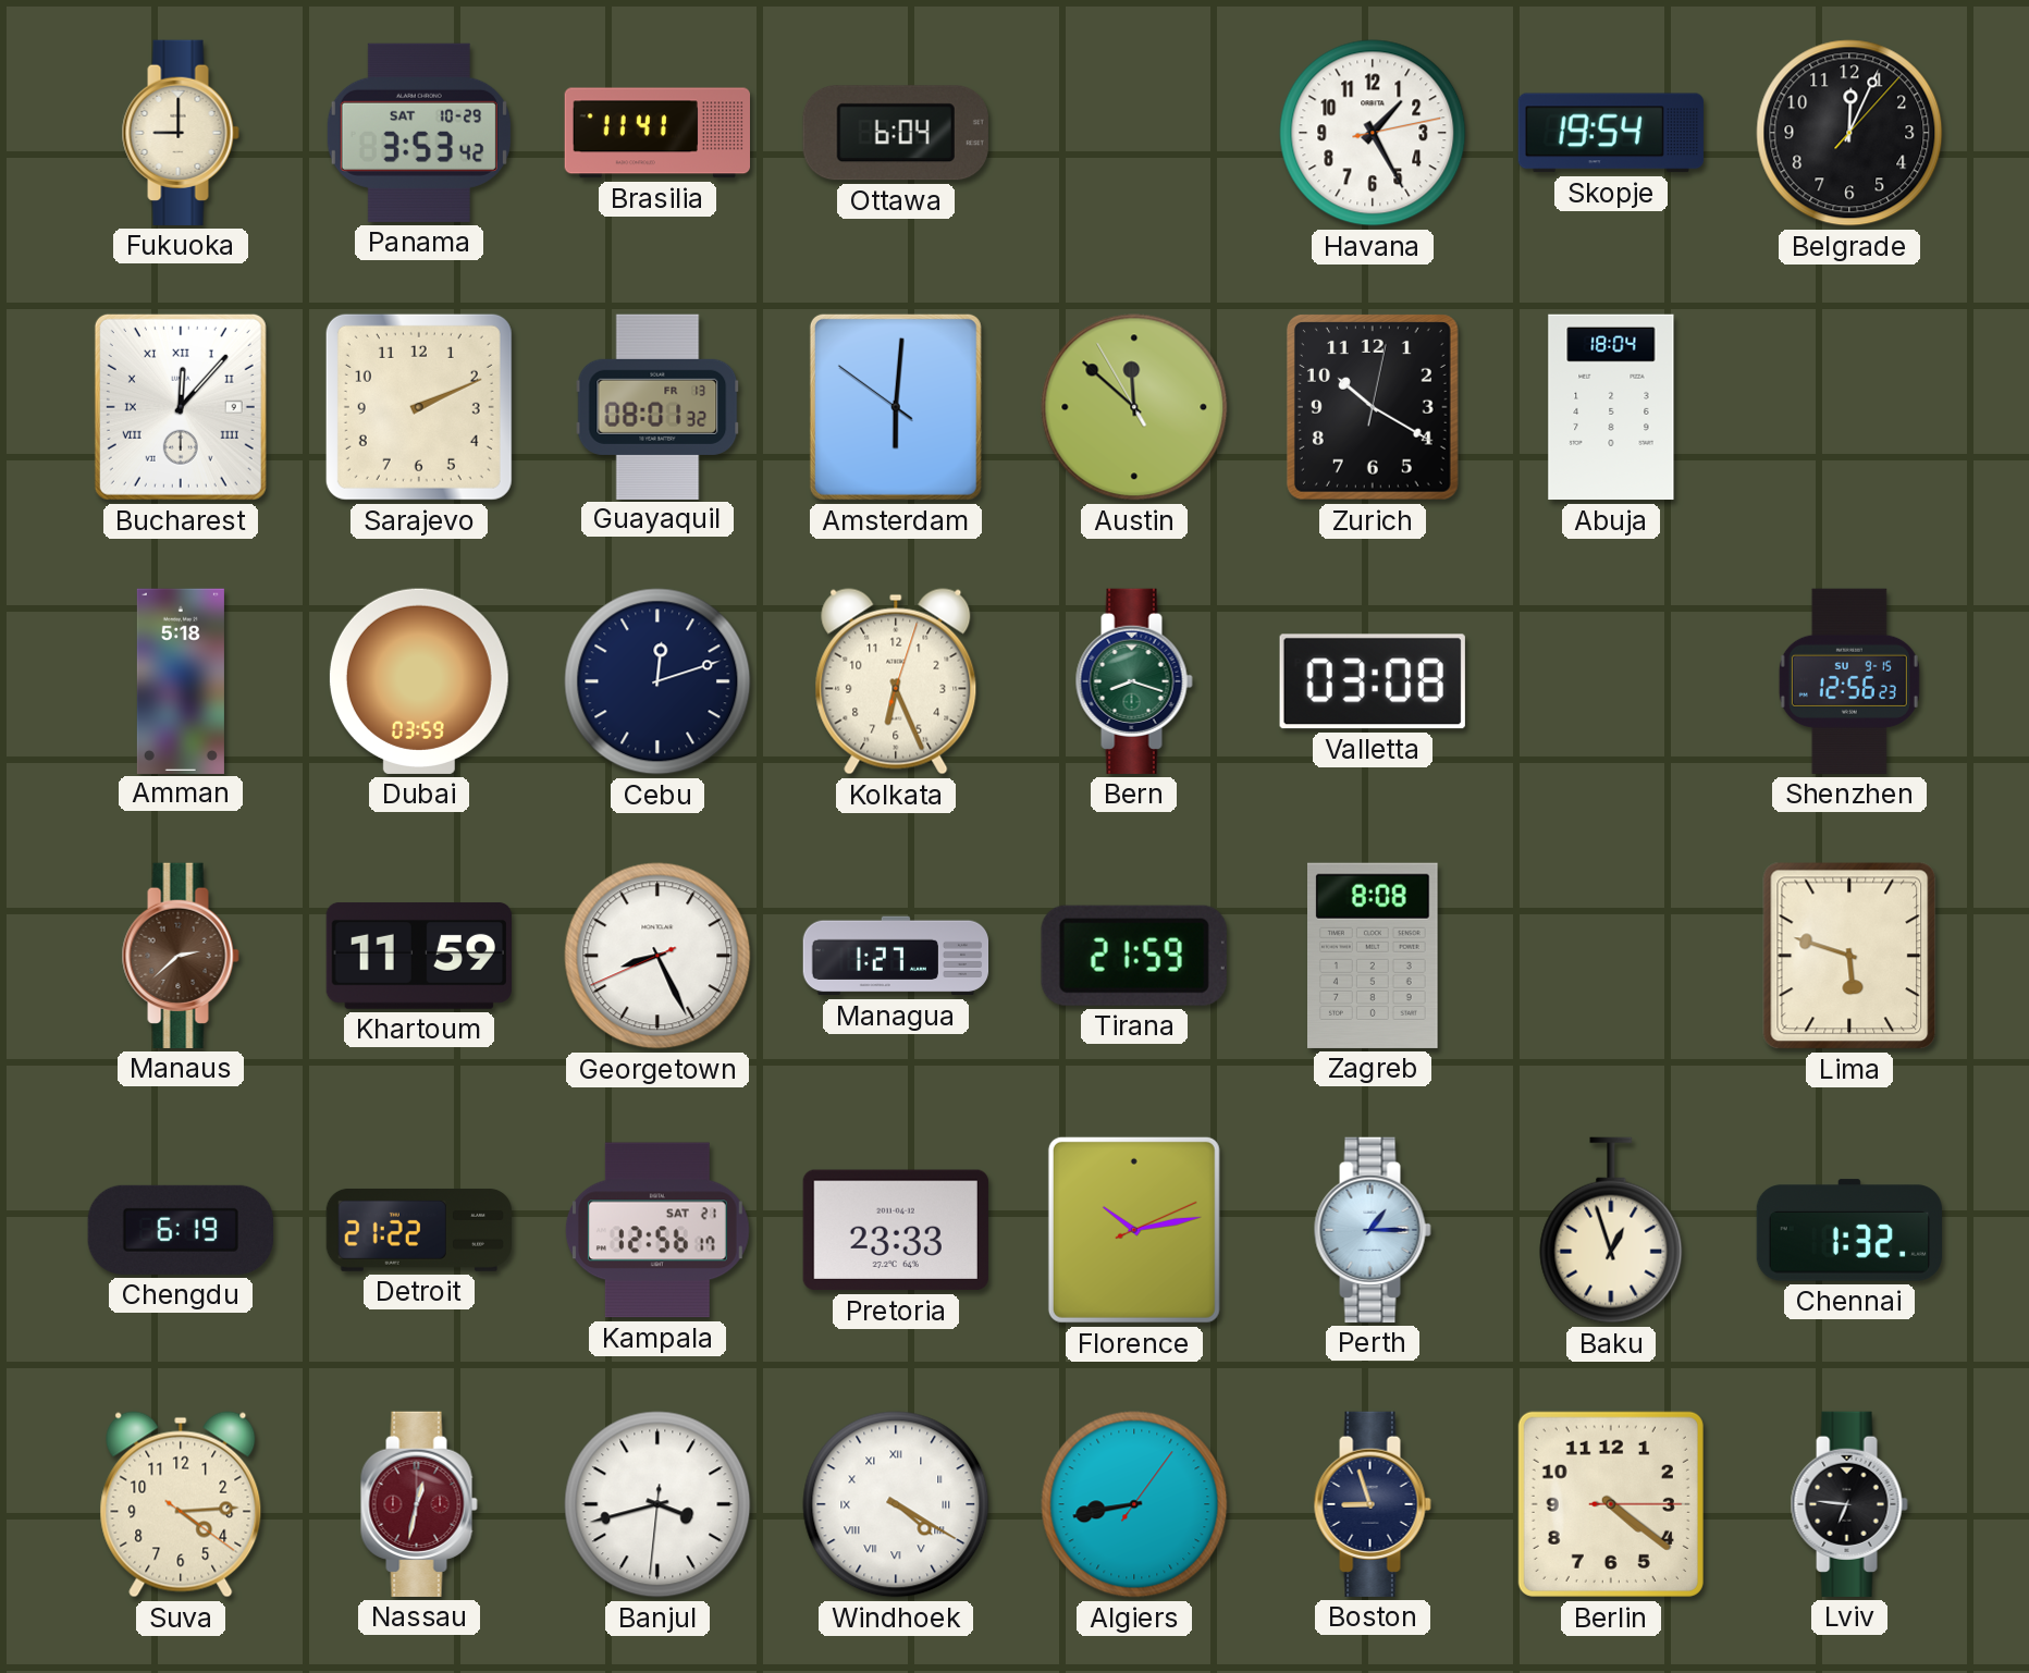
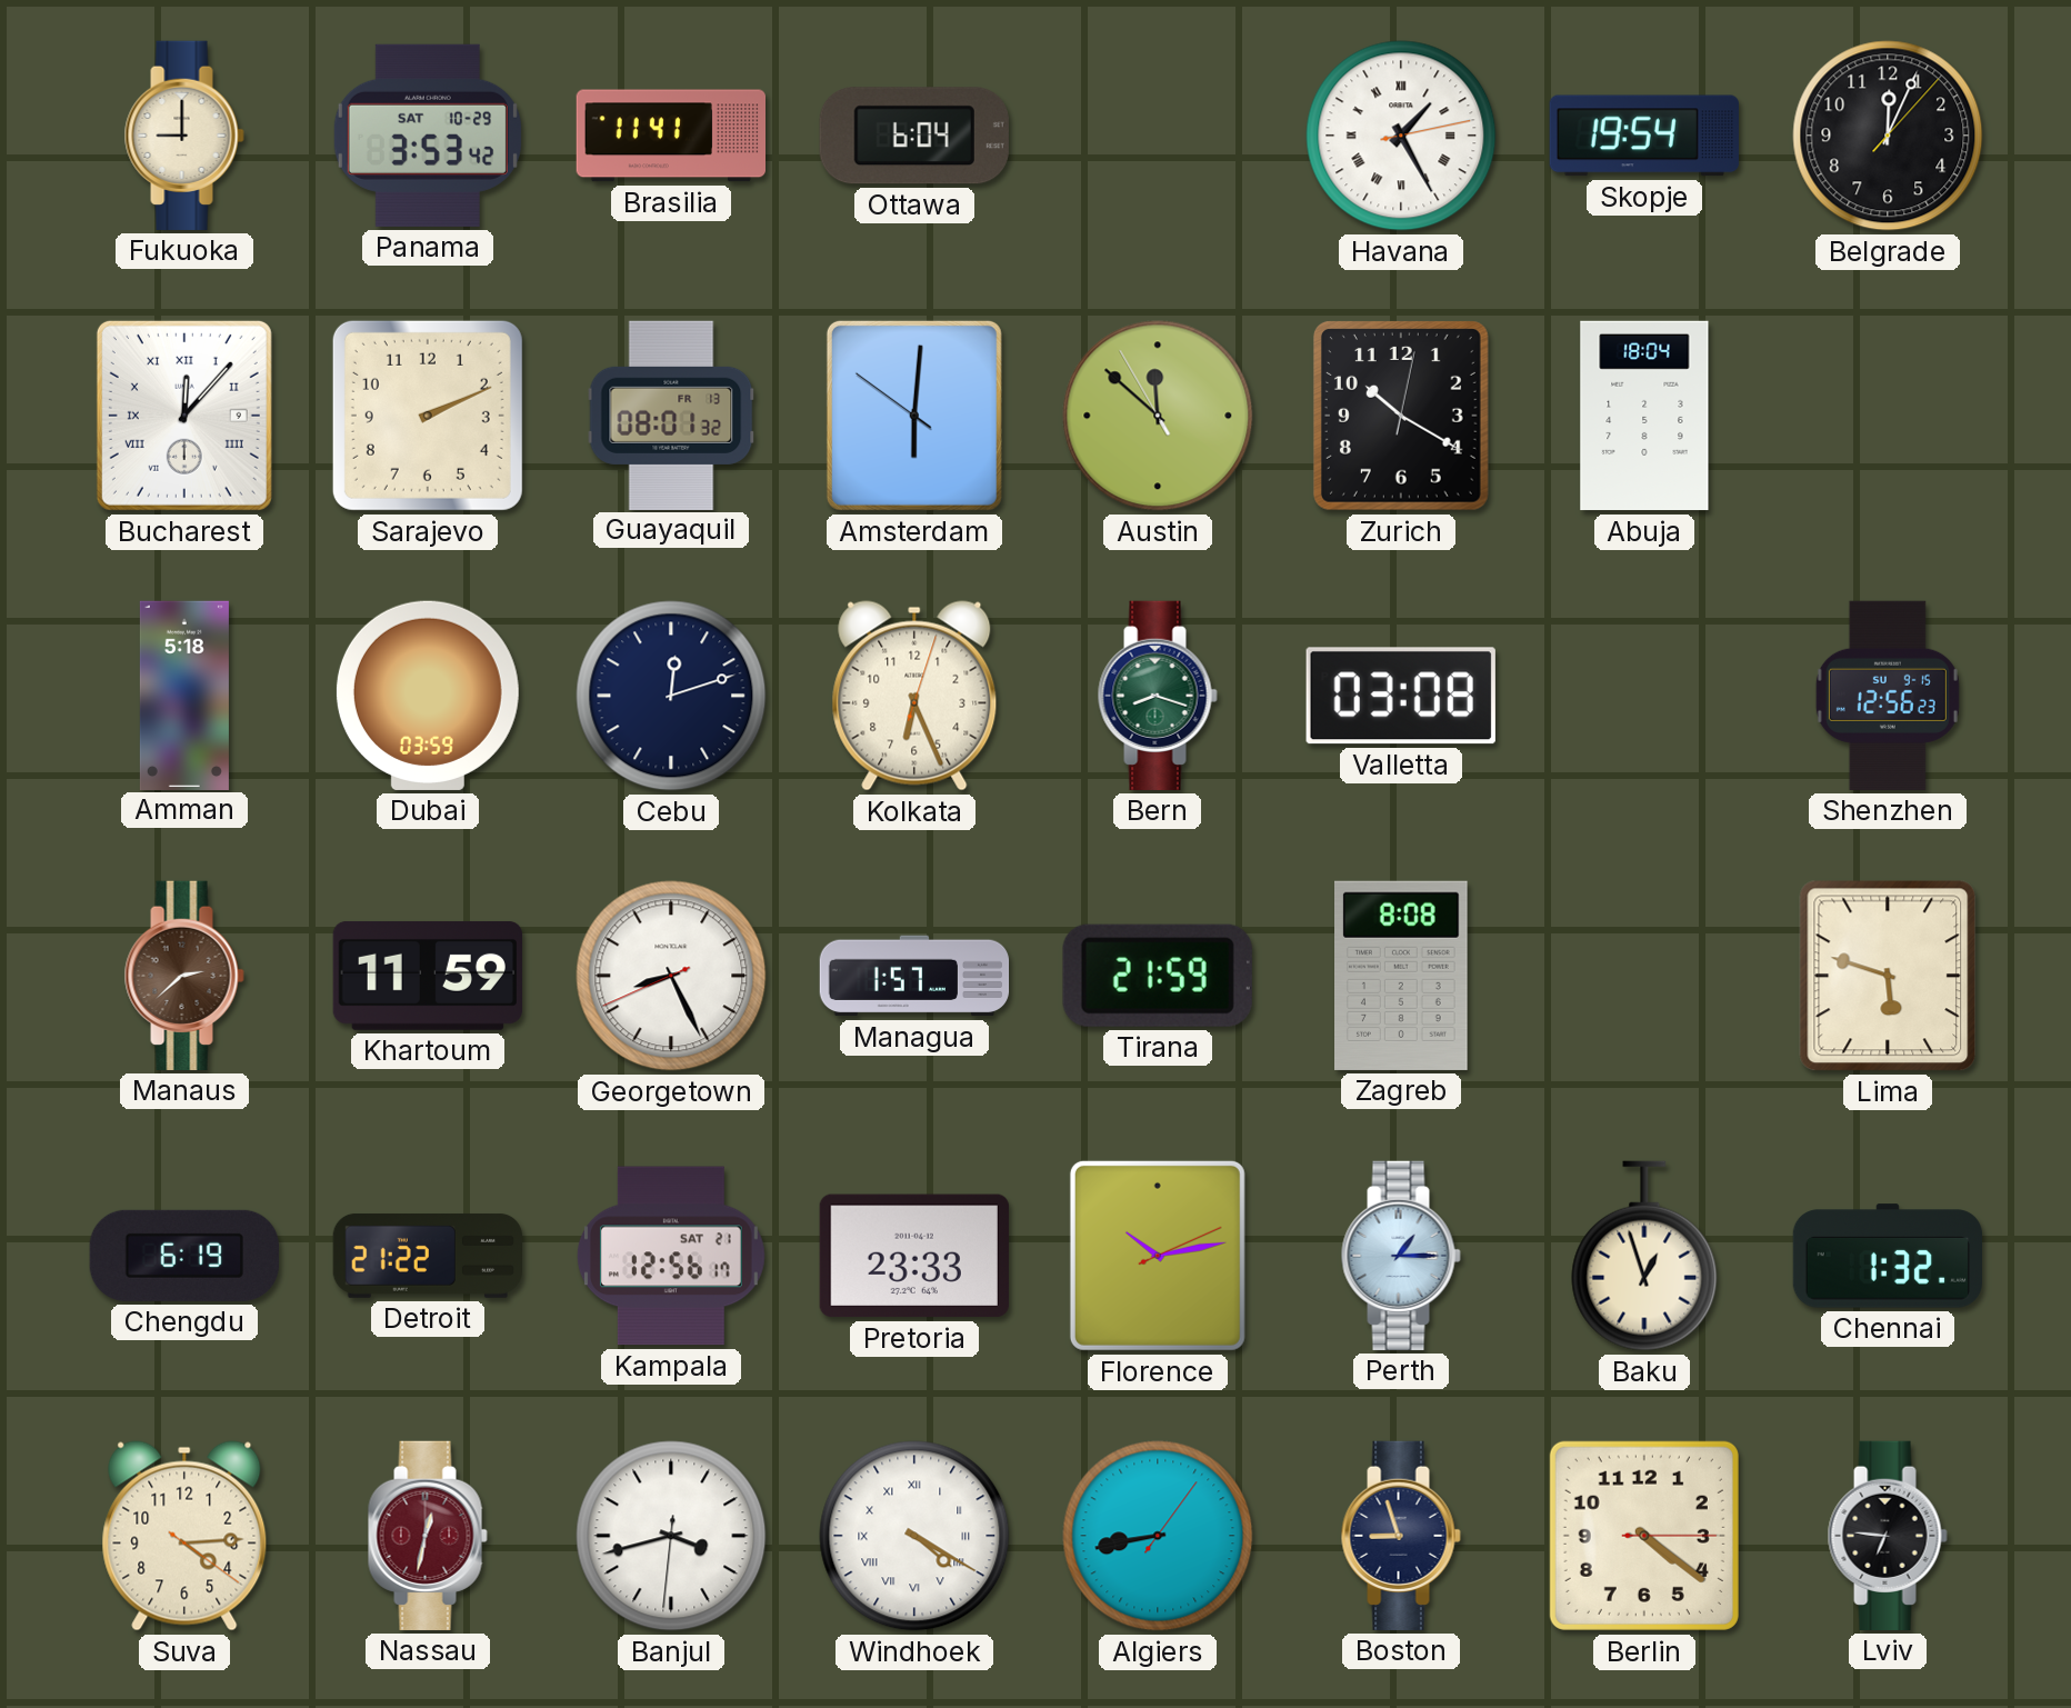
Havana numerals: Arabic -> Roman (1401, 136)
Managua: 1:27 -> 1:57 (914, 976)
